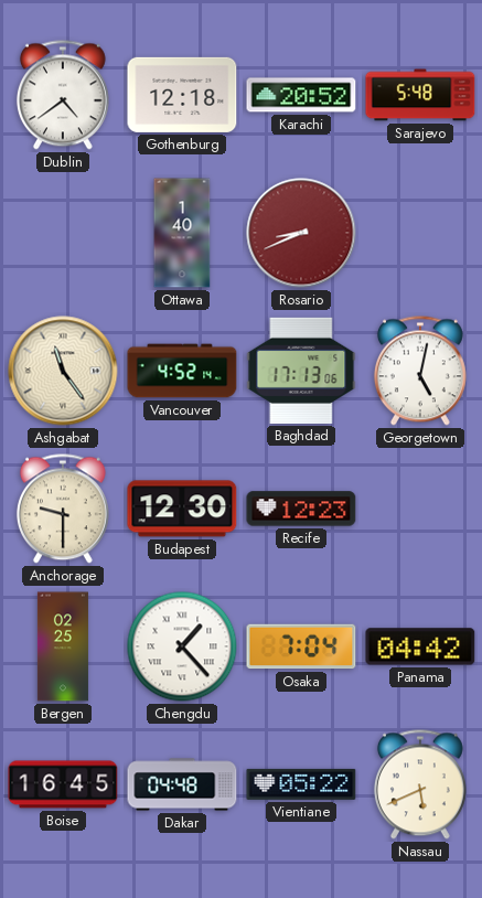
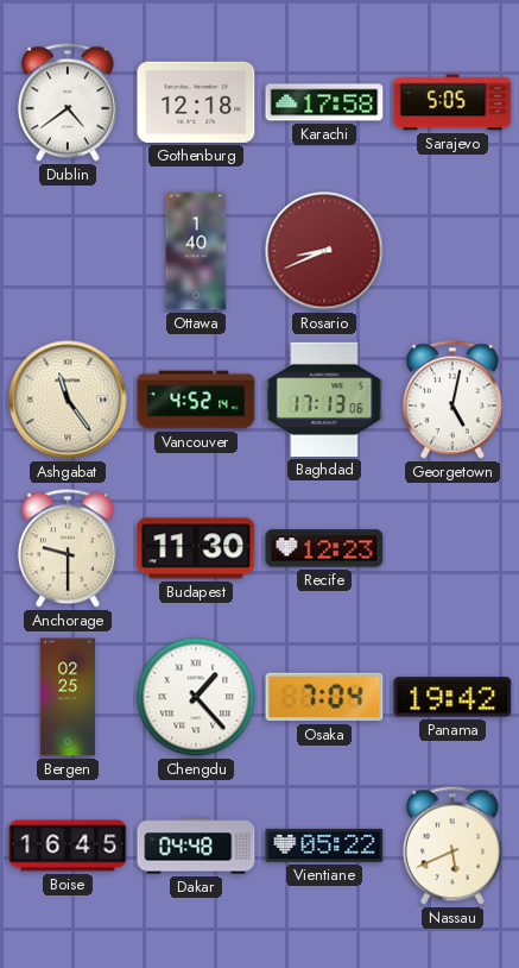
Karachi: 20:52 -> 17:58 (324, 102)
Sarajevo: 5:48 -> 5:05 (452, 102)
Budapest: 12:30 -> 11:30 (196, 548)
Panama: 04:42 -> 19:42 (452, 697)
